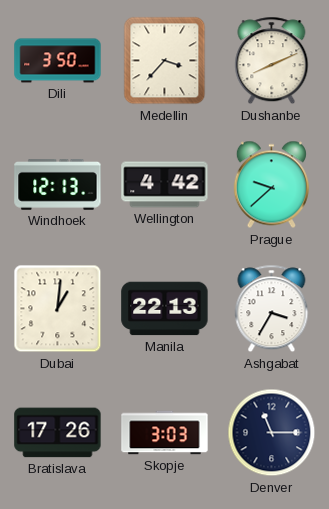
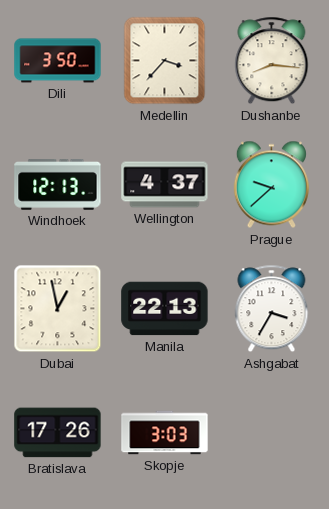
Dushanbe: 8:11 -> 8:16 (272, 61)
Wellington: 4:42 -> 4:37 (165, 185)
Dubai: 1:01 -> 12:58 (58, 309)
Denver: 11:15 -> none (272, 433)
